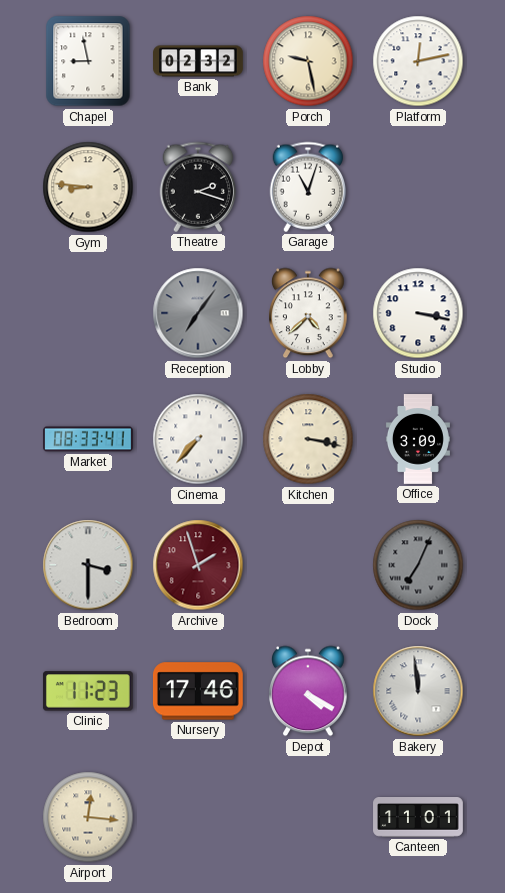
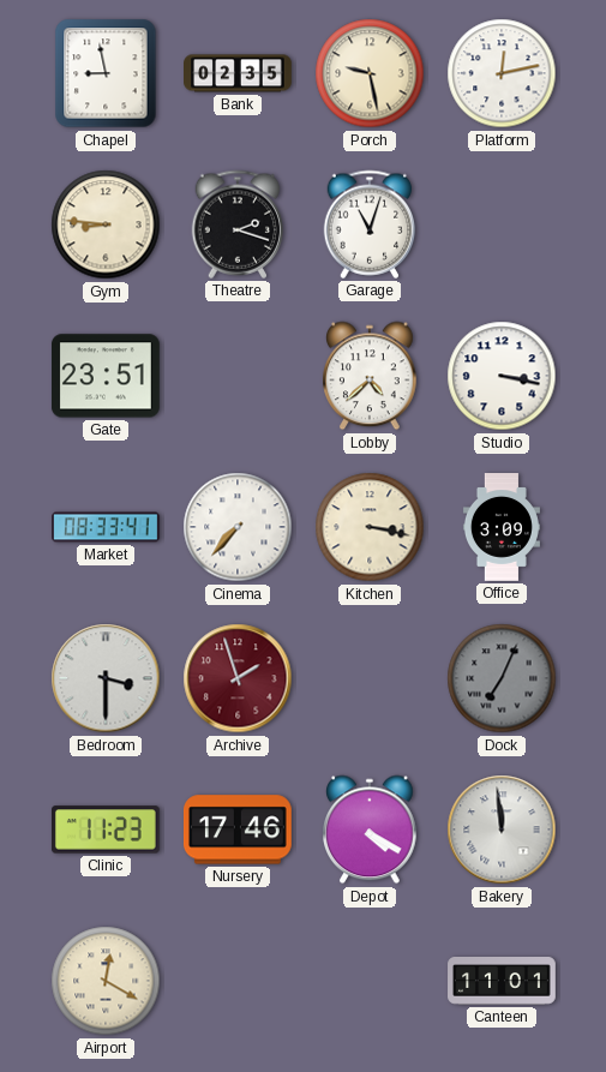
Bank: 02:32 -> 02:35 (239, 73)
Gate: none -> 23:51 (106, 376)
Reception: 7:06 -> none (198, 313)
Airport: 12:16 -> 12:20 (106, 981)
